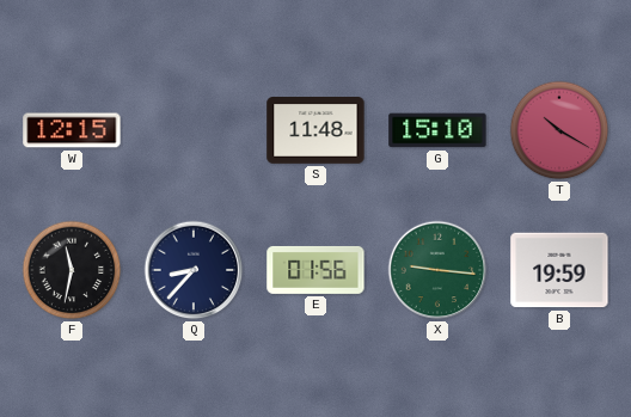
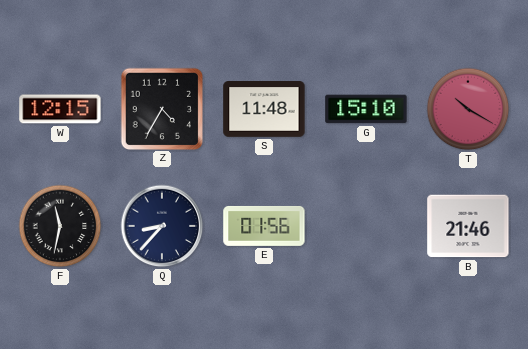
Z: none -> 4:35 (161, 108)
X: 9:16 -> none (437, 270)
B: 19:59 -> 21:46 (468, 226)
